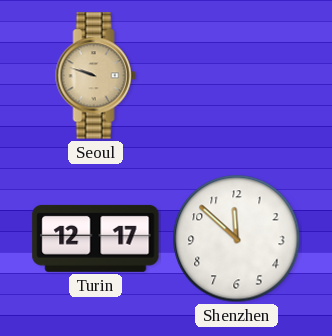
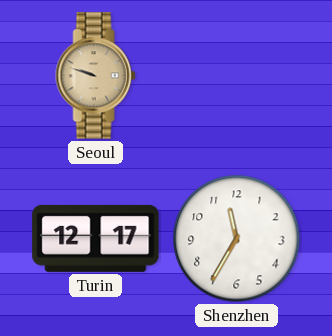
Shenzhen: 11:52 -> 11:35 (237, 239)
